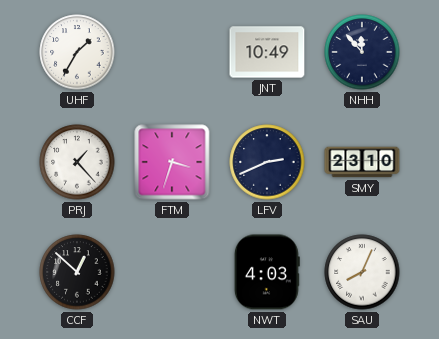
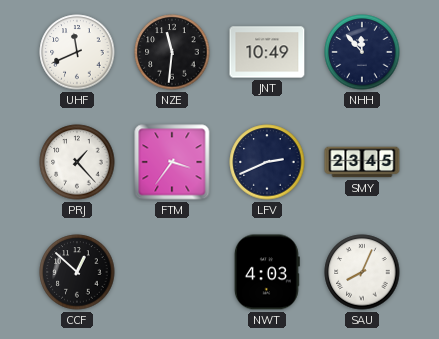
UHF: 1:35 -> 11:41 (77, 52)
NZE: none -> 11:31 (172, 52)
FTM: 3:33 -> 3:36 (172, 162)
SMY: 23:10 -> 23:45 (362, 162)
